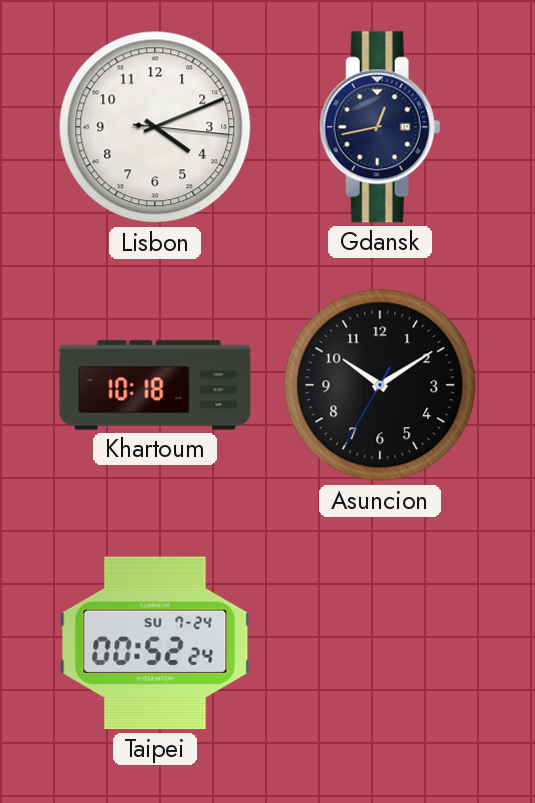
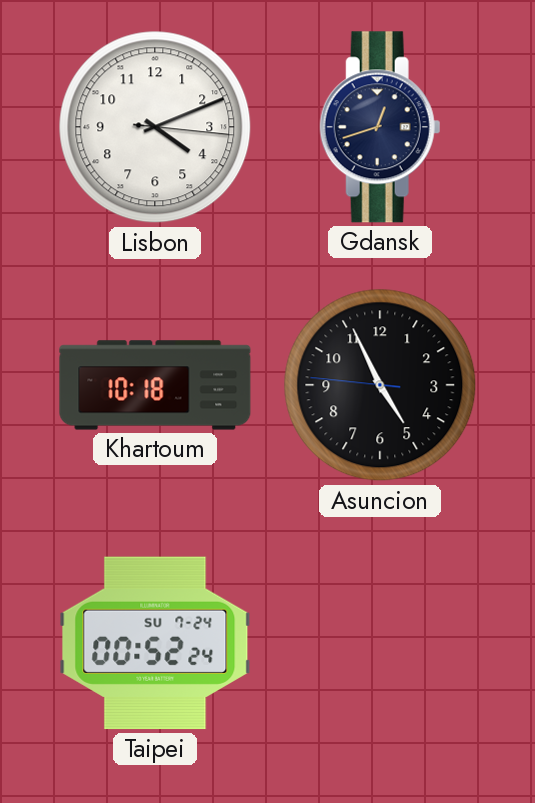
Gdansk: 12:43 -> 12:42 (380, 127)
Asuncion: 10:09 -> 4:55 (380, 385)
